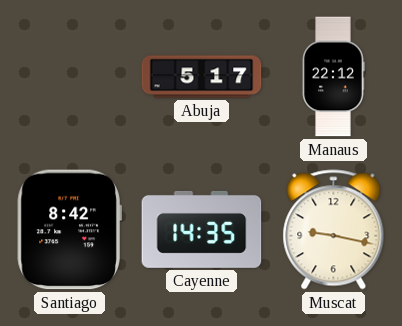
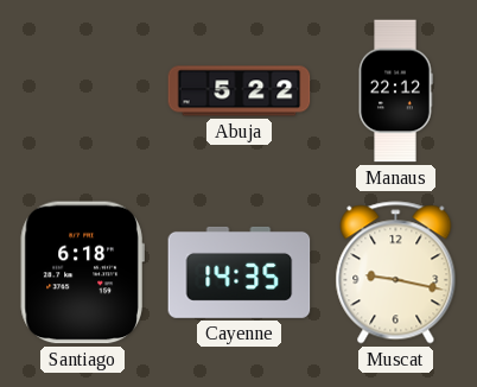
Abuja: 5:17 -> 5:22 (240, 91)
Santiago: 8:42 -> 6:18 (82, 273)
